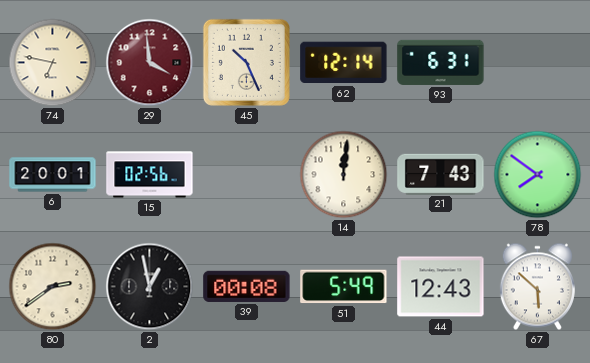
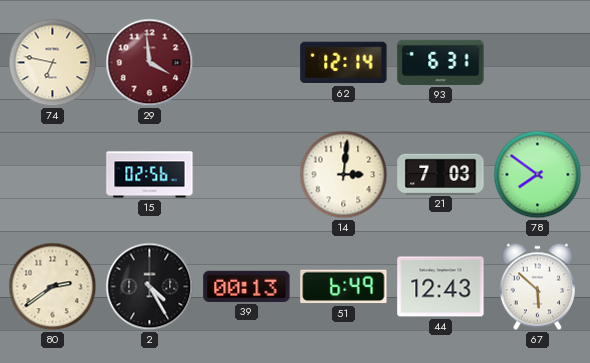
45: 10:26 -> none (246, 62)
6: 20:01 -> none (53, 175)
14: 12:01 -> 3:01 (344, 175)
21: 7:43 -> 7:03 (441, 174)
2: 12:58 -> 4:25 (150, 287)
39: 00:08 -> 00:13 (247, 286)
51: 5:49 -> 6:49 (344, 287)
